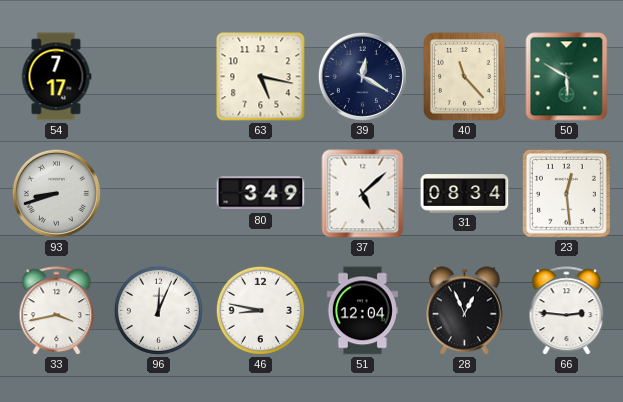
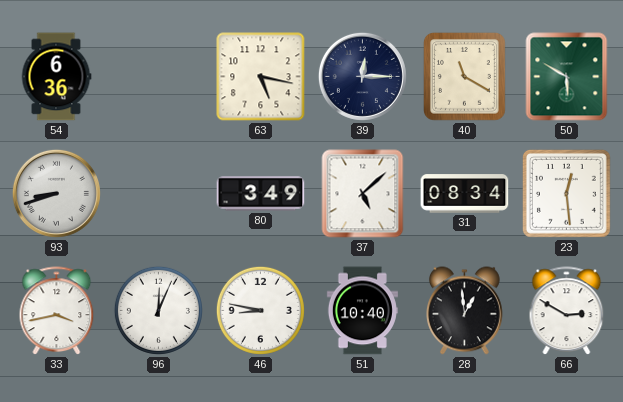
54: 7:17 -> 6:36 (56, 77)
39: 12:20 -> 12:15 (362, 76)
40: 11:23 -> 11:20 (464, 76)
51: 12:04 -> 10:40 (362, 311)
28: 12:56 -> 12:59 (465, 311)
66: 2:46 -> 2:50 (567, 311)
